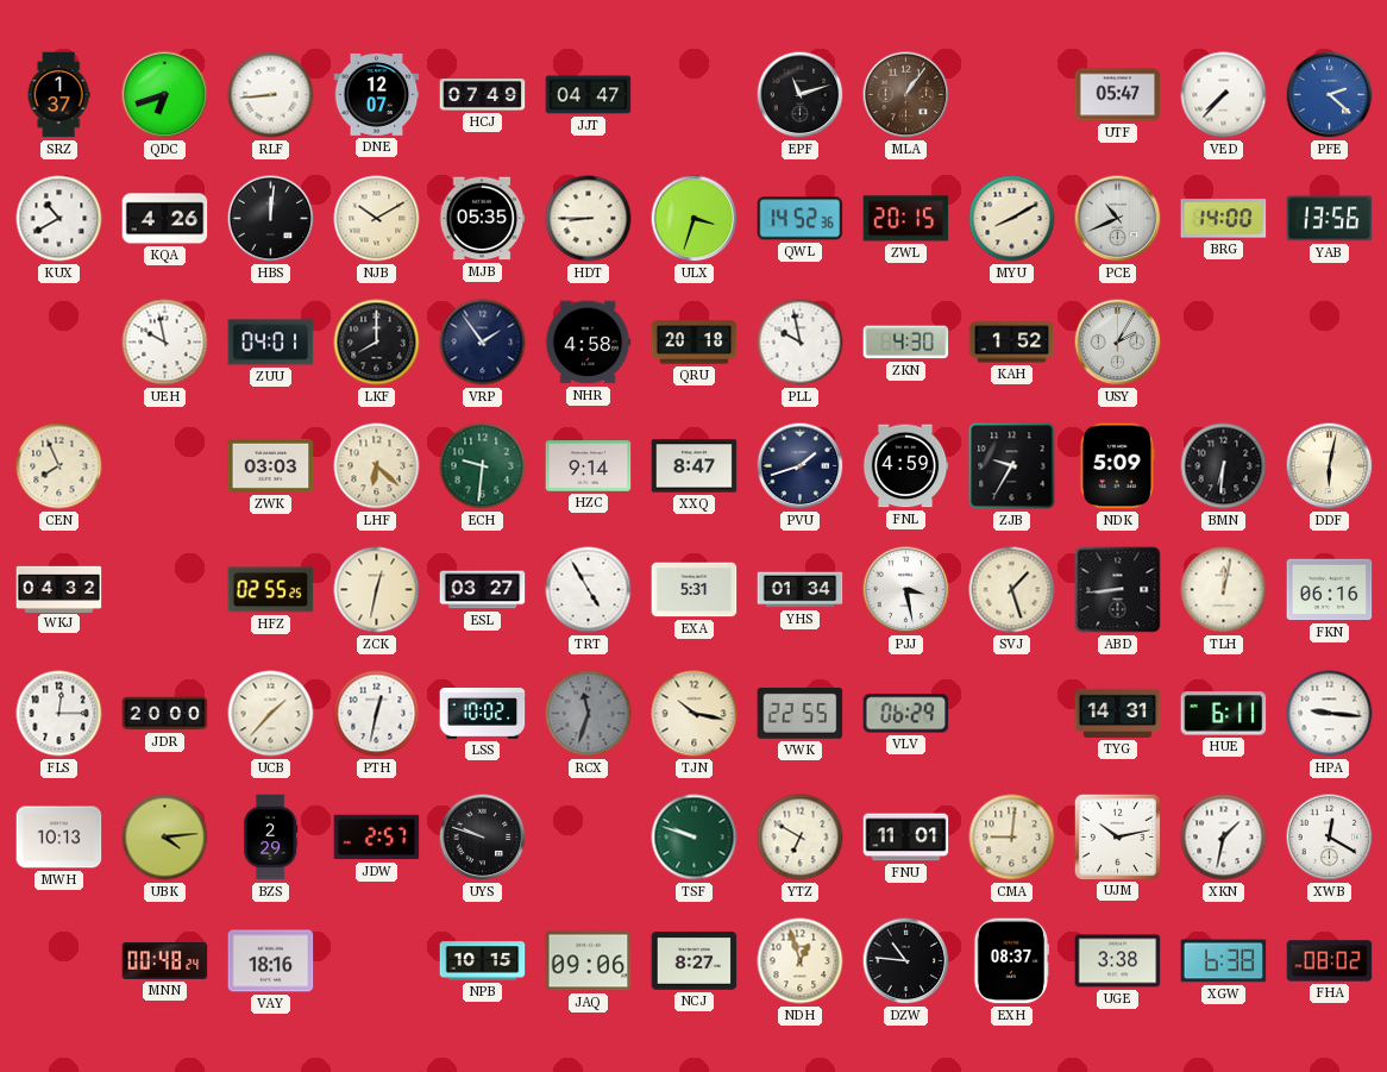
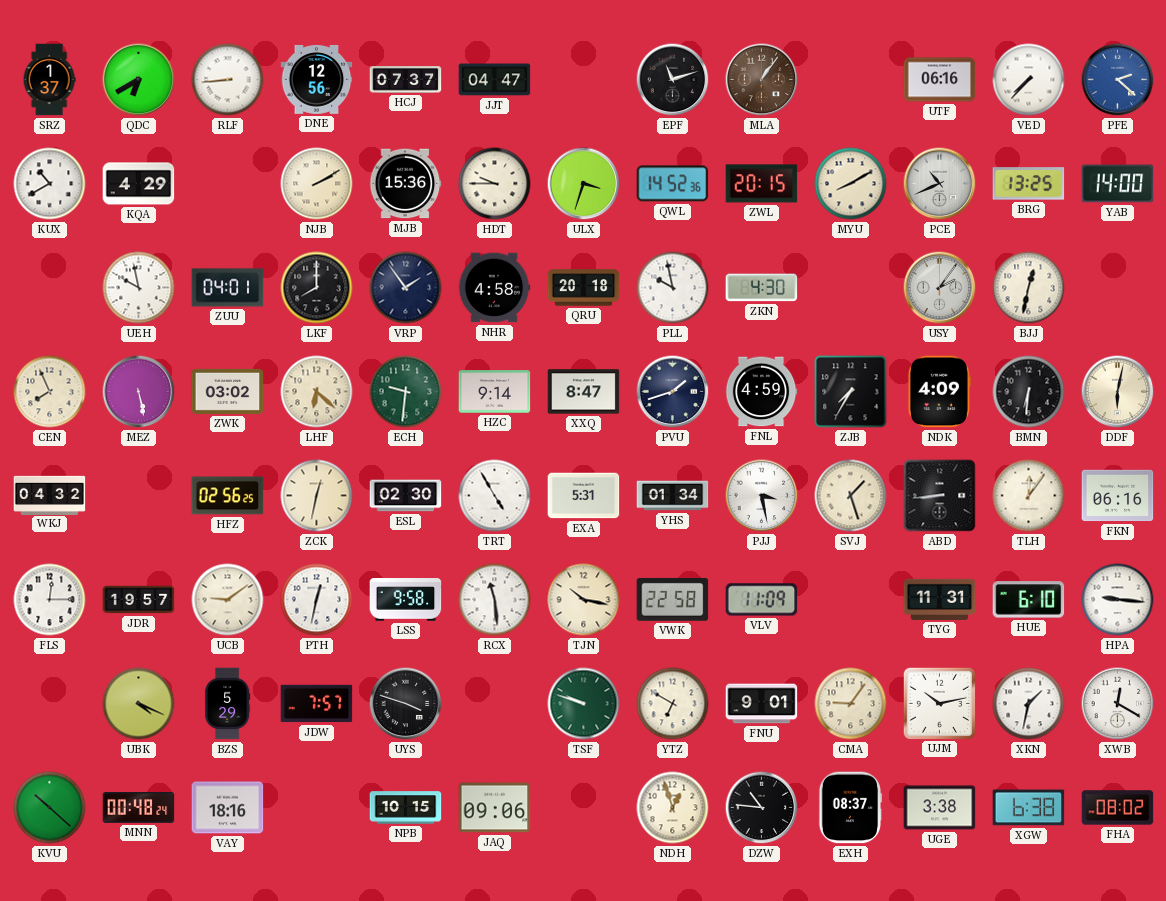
QDC: 6:42 -> 6:40 (139, 80)
DNE: 12:07 -> 12:56 (317, 80)
HCJ: 07:49 -> 07:37 (406, 80)
UTF: 05:47 -> 06:16 (940, 80)
KQA: 4:26 -> 4:29 (139, 184)
HBS: 12:01 -> none (271, 219)
NJB: 10:10 -> 2:10 (317, 184)
MJB: 05:35 -> 15:36 (405, 184)
HDT: 8:45 -> 9:45 (495, 184)
BRG: 14:00 -> 13:25 (1029, 184)
YAB: 13:56 -> 14:00 (1118, 184)
KAH: 1:52 -> none (1012, 343)
USY: 2:05 -> 2:06 (940, 288)
BJJ: none -> 12:32 (1029, 288)
MEZ: none -> 5:28 (139, 392)
ZWK: 03:03 -> 03:02 (228, 391)
ZJB: 9:35 -> 7:35 (851, 392)
NDK: 5:09 -> 4:09 (939, 392)
HFZ: 02:55 -> 02:56 (228, 496)
ESL: 03:27 -> 02:30 (406, 496)
TLH: 12:02 -> 12:06 (1029, 496)
JDR: 20:00 -> 19:57 (139, 600)
UCB: 1:37 -> 9:09 (228, 600)
LSS: 10:02 -> 9:58 (406, 600)
RCX: 11:33 -> 11:29 (495, 600)
RCX dial: grey -> white (495, 600)
VWK: 22:55 -> 22:58 (673, 599)
VLV: 06:29 -> 11:09 (762, 600)
TYG: 14:31 -> 11:31 (940, 599)
HUE: 6:11 -> 6:10 (1029, 600)
MWH: 10:13 -> none (59, 838)
UBK: 4:14 -> 4:19 (139, 704)
BZS: 2:29 -> 5:29 (227, 704)
JDW: 2:57 -> 7:57 (317, 704)
UYS: 9:48 -> 3:48 (406, 704)
FNU: 11:01 -> 9:01 (762, 704)
CMA: 9:01 -> 9:06 (851, 704)
KVU: none -> 10:22 (50, 808)
NCJ: 8:27 -> none (695, 961)
